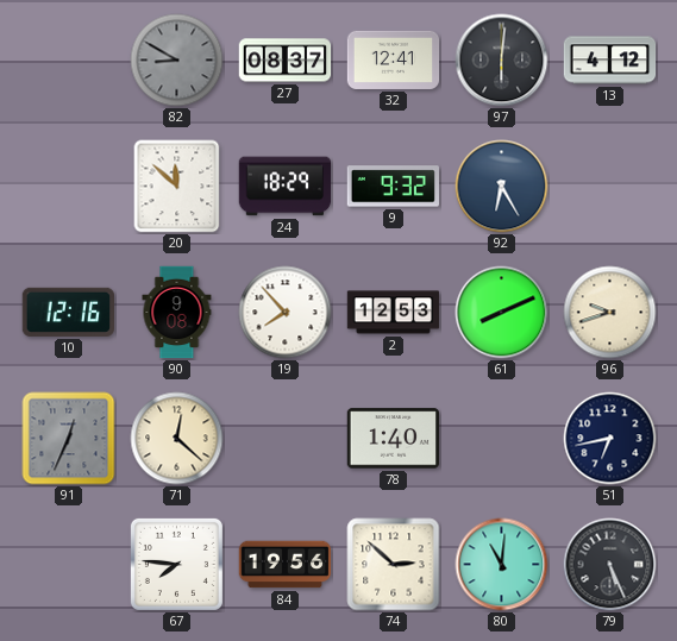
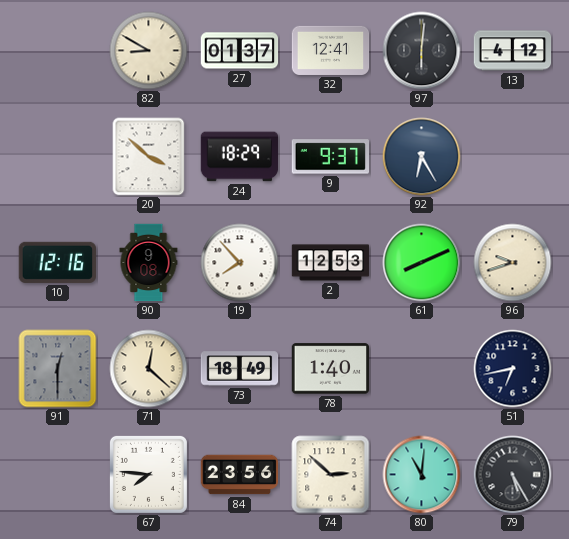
82 dial: grey -> cream (149, 51)
27: 08:37 -> 01:37 (240, 51)
20: 11:52 -> 3:52 (149, 157)
9: 9:32 -> 9:37 (330, 157)
91: 12:34 -> 12:30 (58, 369)
73: none -> 18:49 (240, 369)
84: 19:56 -> 23:56 (240, 475)
79: 5:26 -> 5:25 (513, 475)
